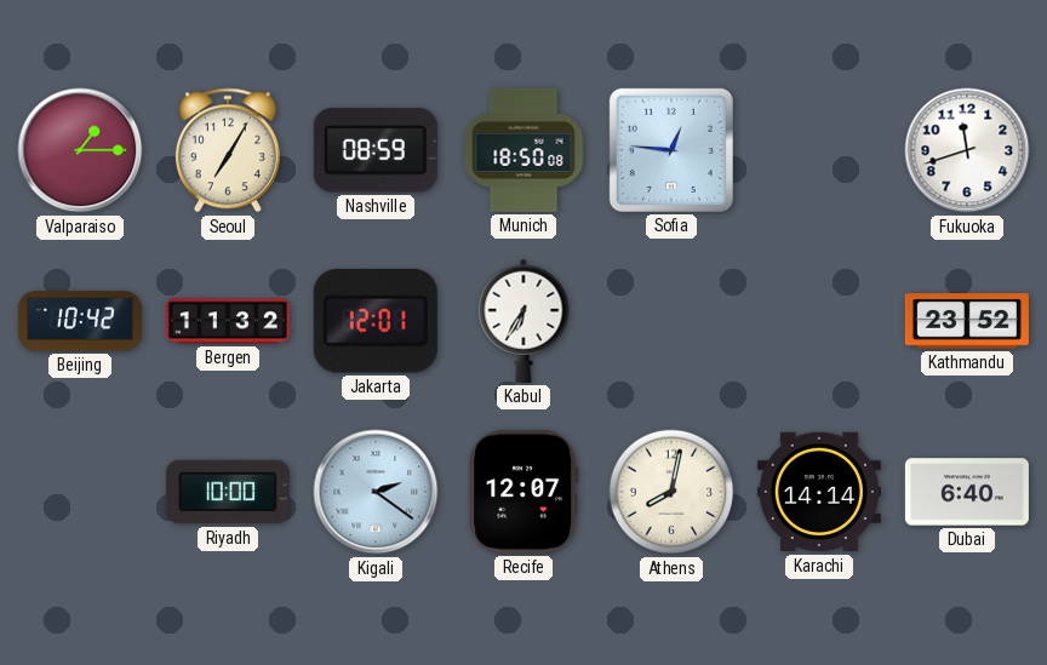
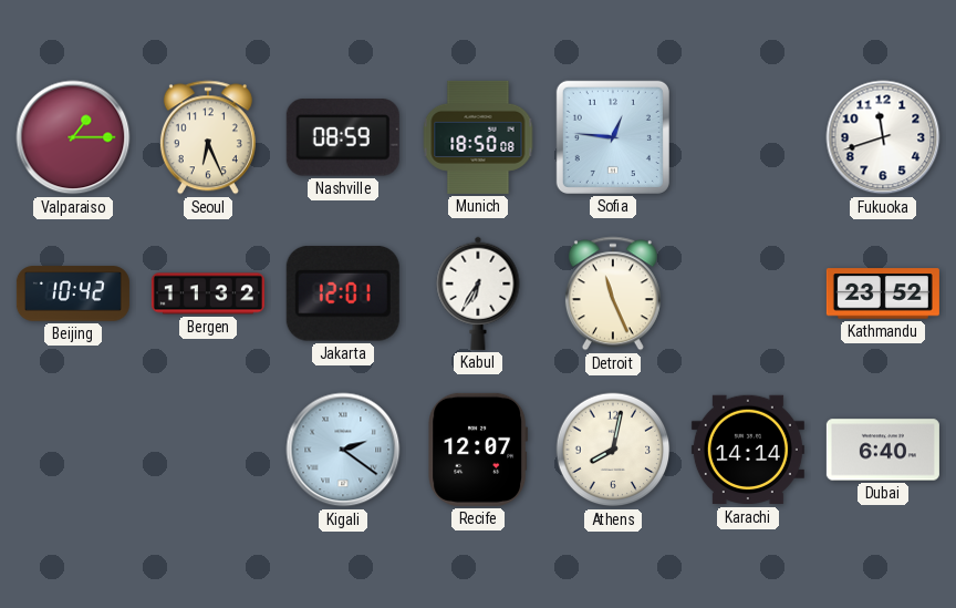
Seoul: 7:05 -> 6:26 (208, 137)
Detroit: none -> 11:26 (613, 293)
Riyadh: 10:00 -> none (228, 492)
